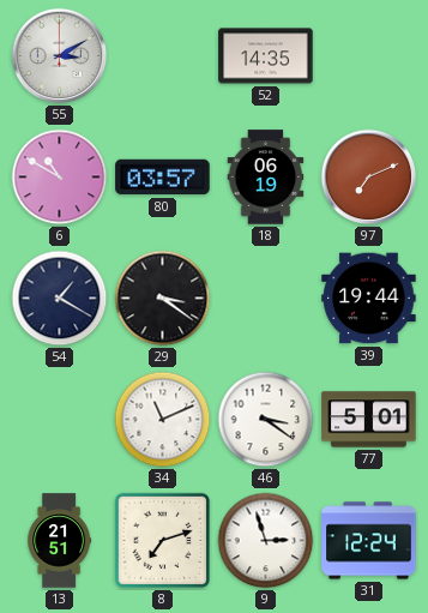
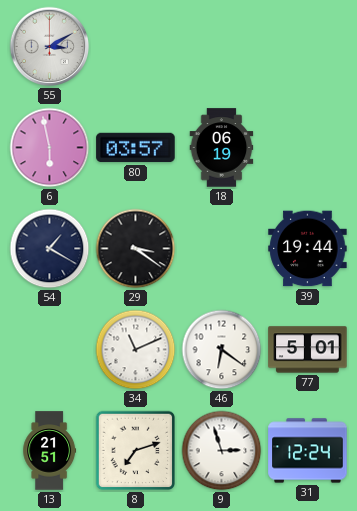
52: 14:35 -> none (266, 56)
6: 10:50 -> 5:58 (50, 148)
97: 7:11 -> none (369, 178)
46: 3:21 -> 6:21 (222, 350)
